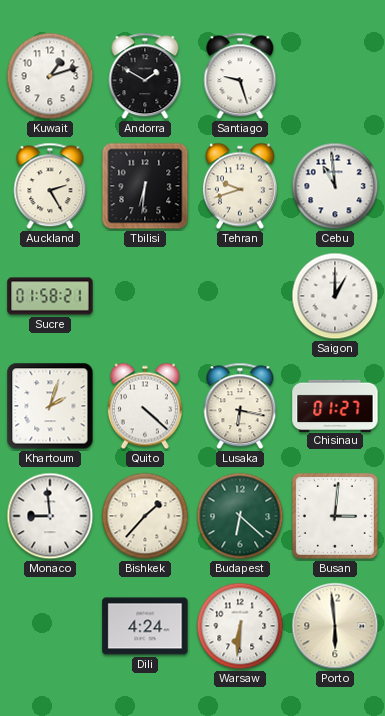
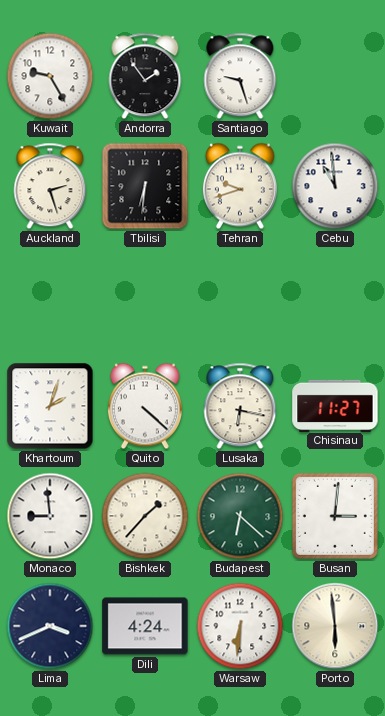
Kuwait: 1:12 -> 9:25 (50, 76)
Andorra: 1:50 -> 1:54 (145, 76)
Auckland: 2:25 -> 2:27 (50, 186)
Sucre: 01:58 -> none (50, 296)
Saigon: 1:00 -> none (335, 296)
Chisinau: 01:27 -> 11:27 (335, 405)
Lima: none -> 3:41 (50, 626)
